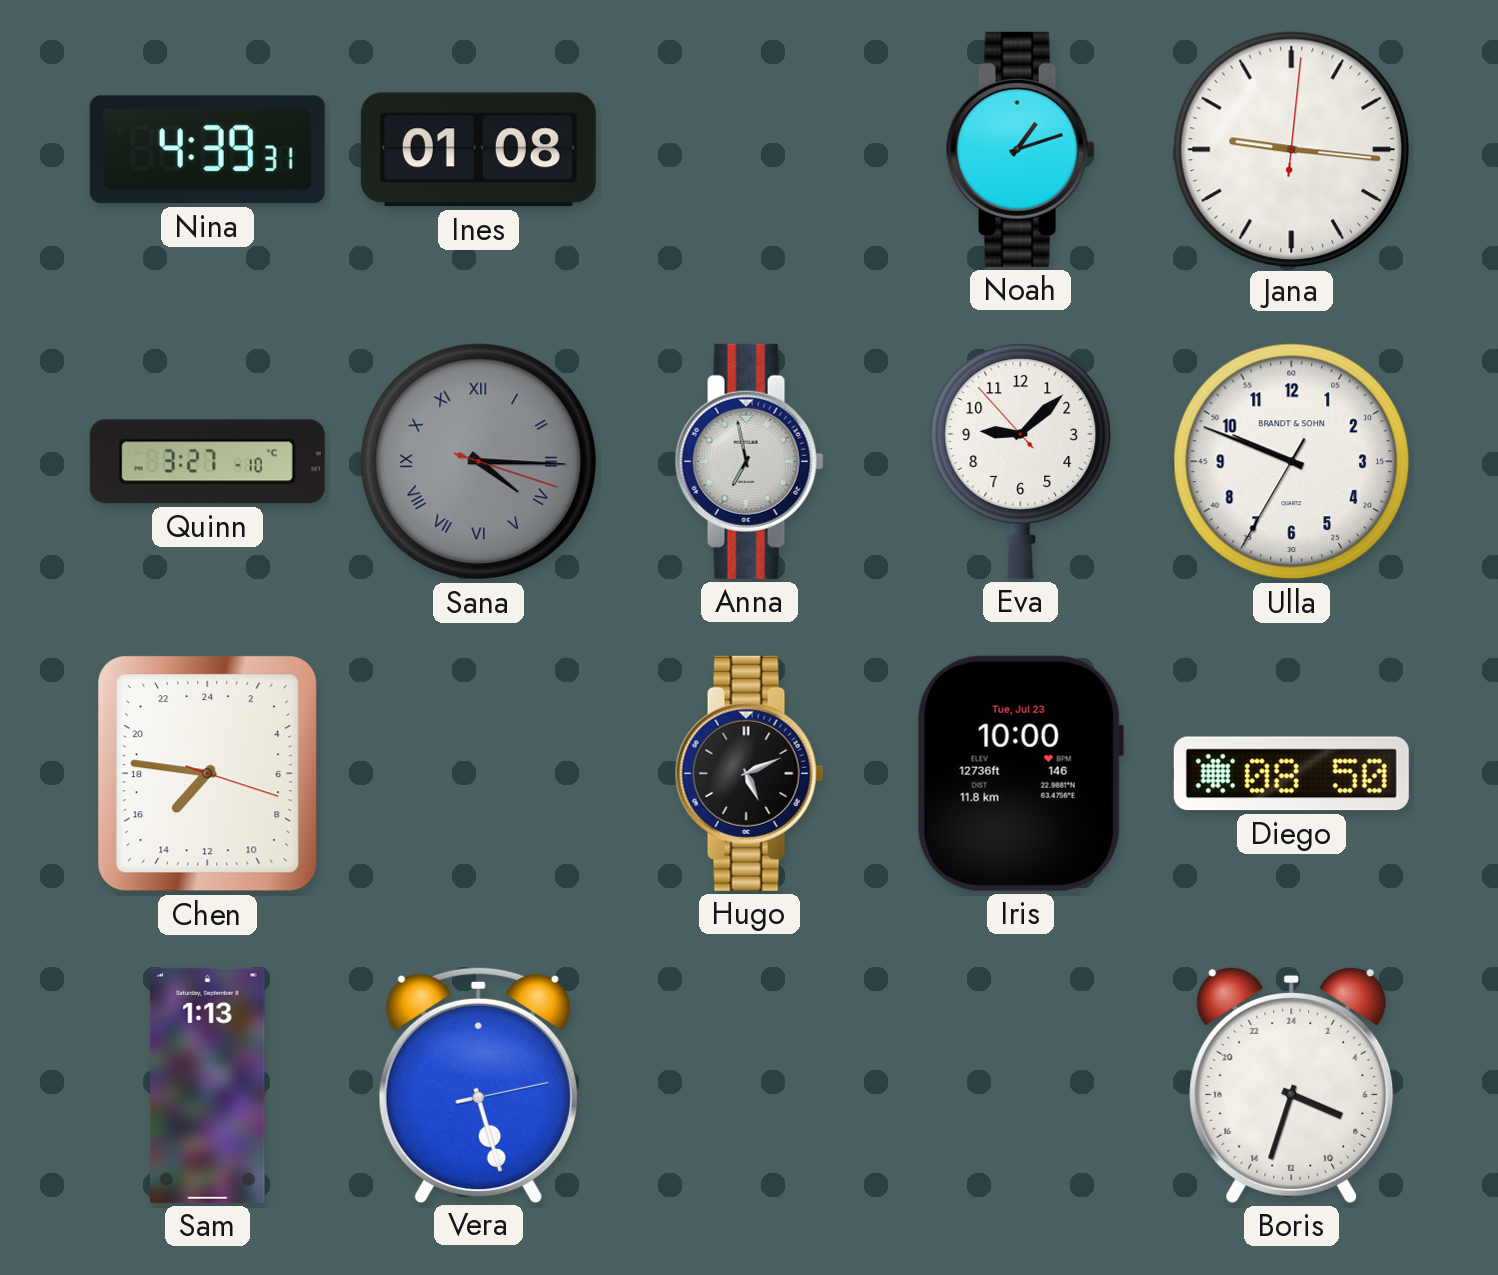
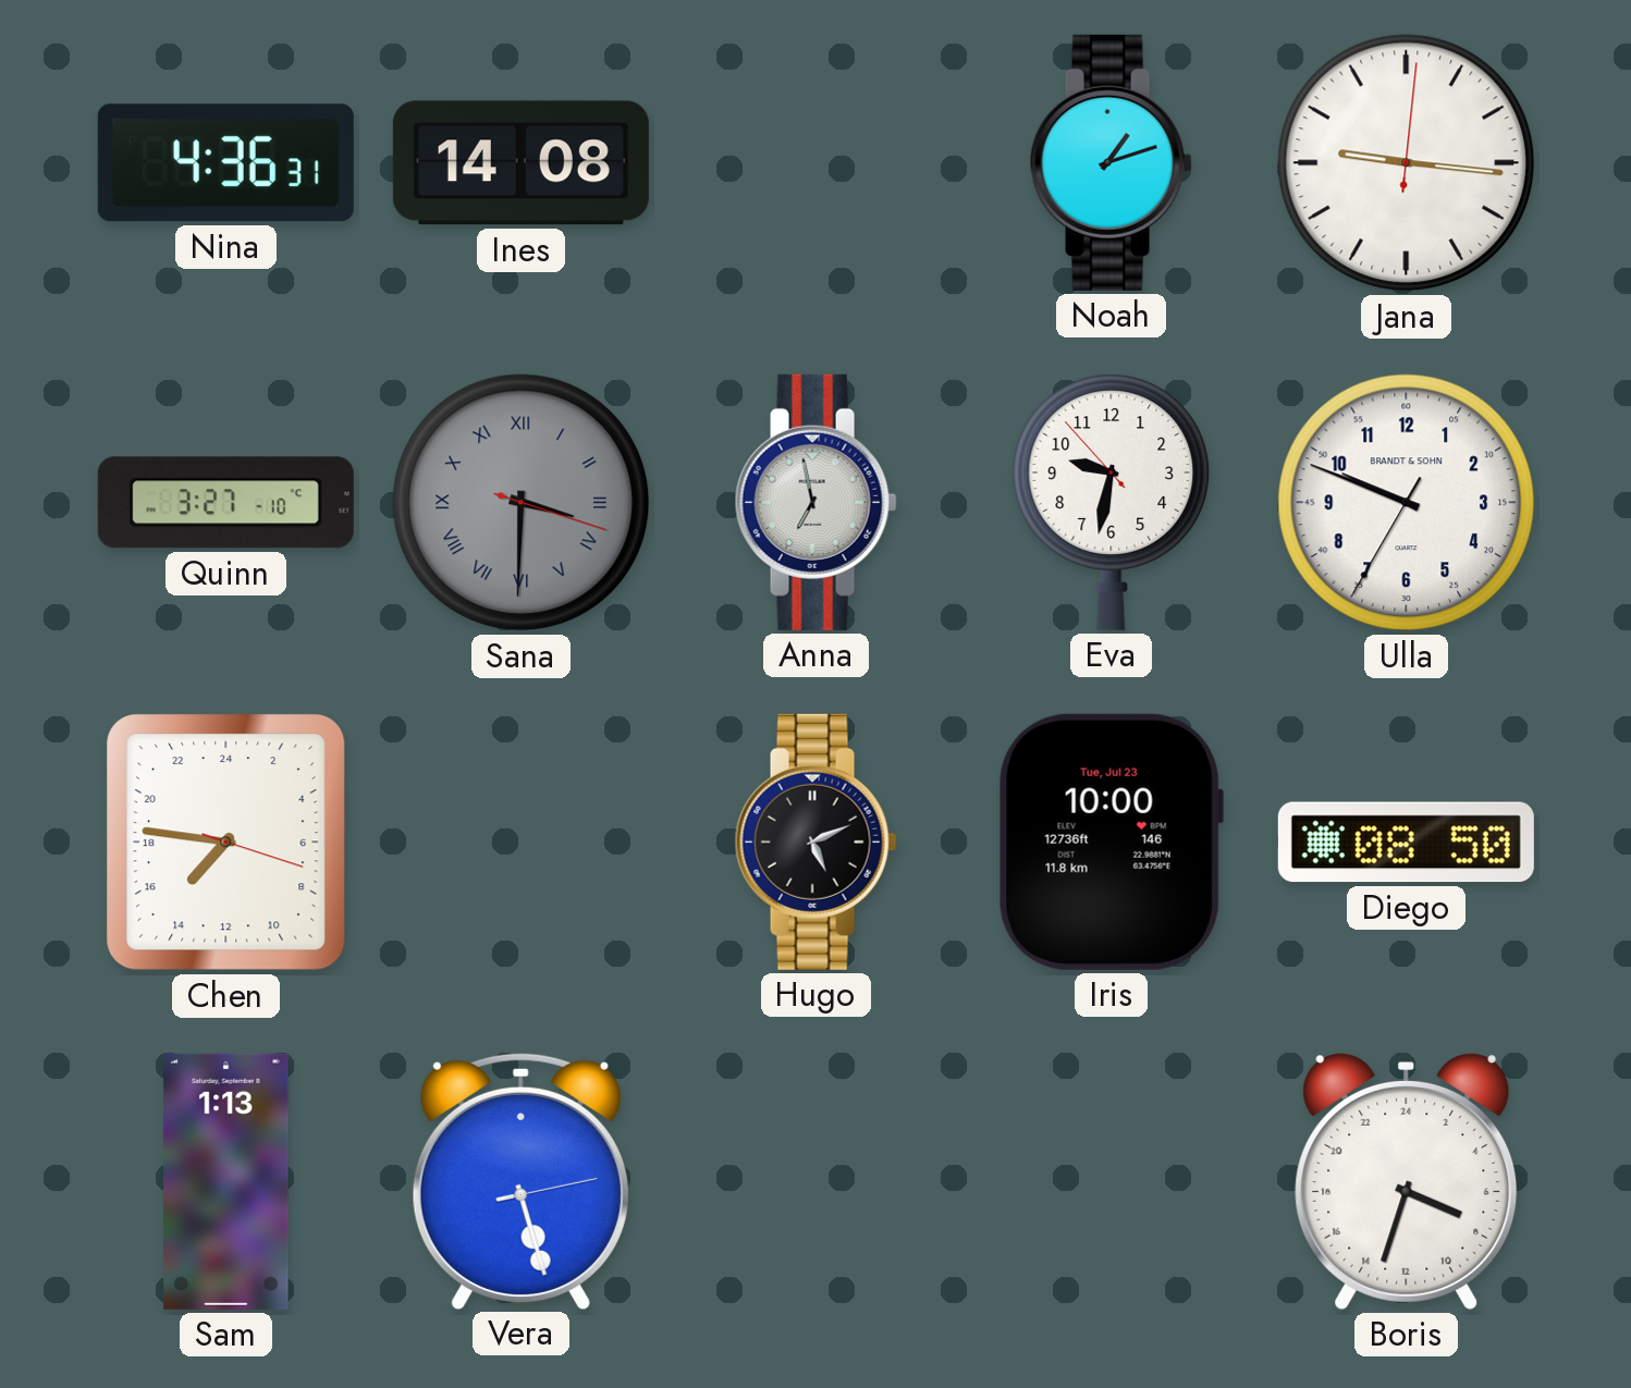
Nina: 4:39 -> 4:36 (225, 163)
Ines: 01:08 -> 14:08 (520, 163)
Sana: 4:15 -> 3:30 (522, 503)
Eva: 9:07 -> 9:31 (1112, 502)
